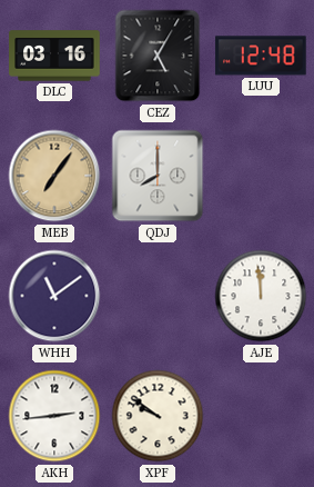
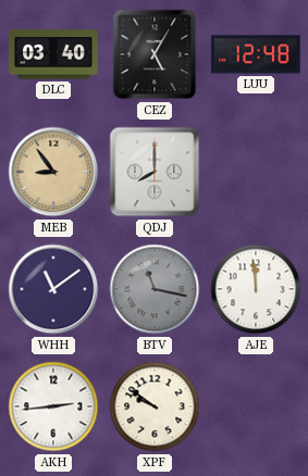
DLC: 03:16 -> 03:40 (53, 54)
MEB: 7:06 -> 8:54 (53, 172)
BTV: none -> 11:17 (155, 289)
